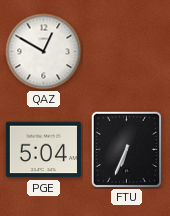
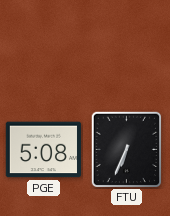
QAZ: 12:50 -> none (44, 52)
PGE: 5:04 -> 5:08 (44, 150)
